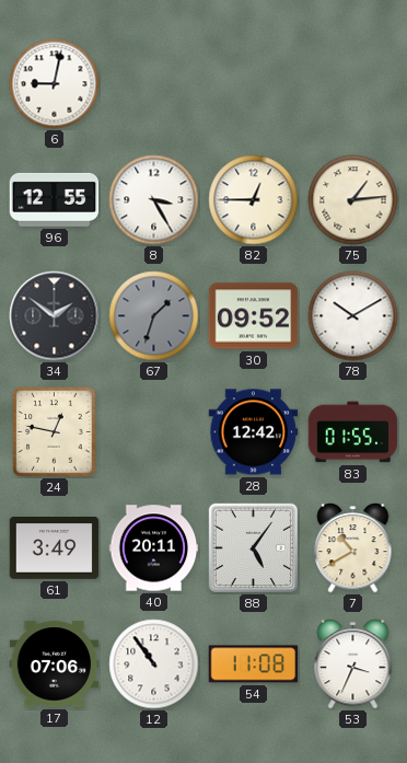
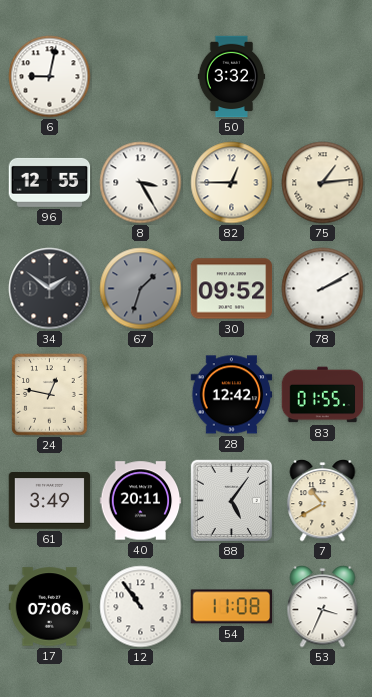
50: none -> 3:32 (232, 77)
78: 10:10 -> 2:10 (323, 289)
